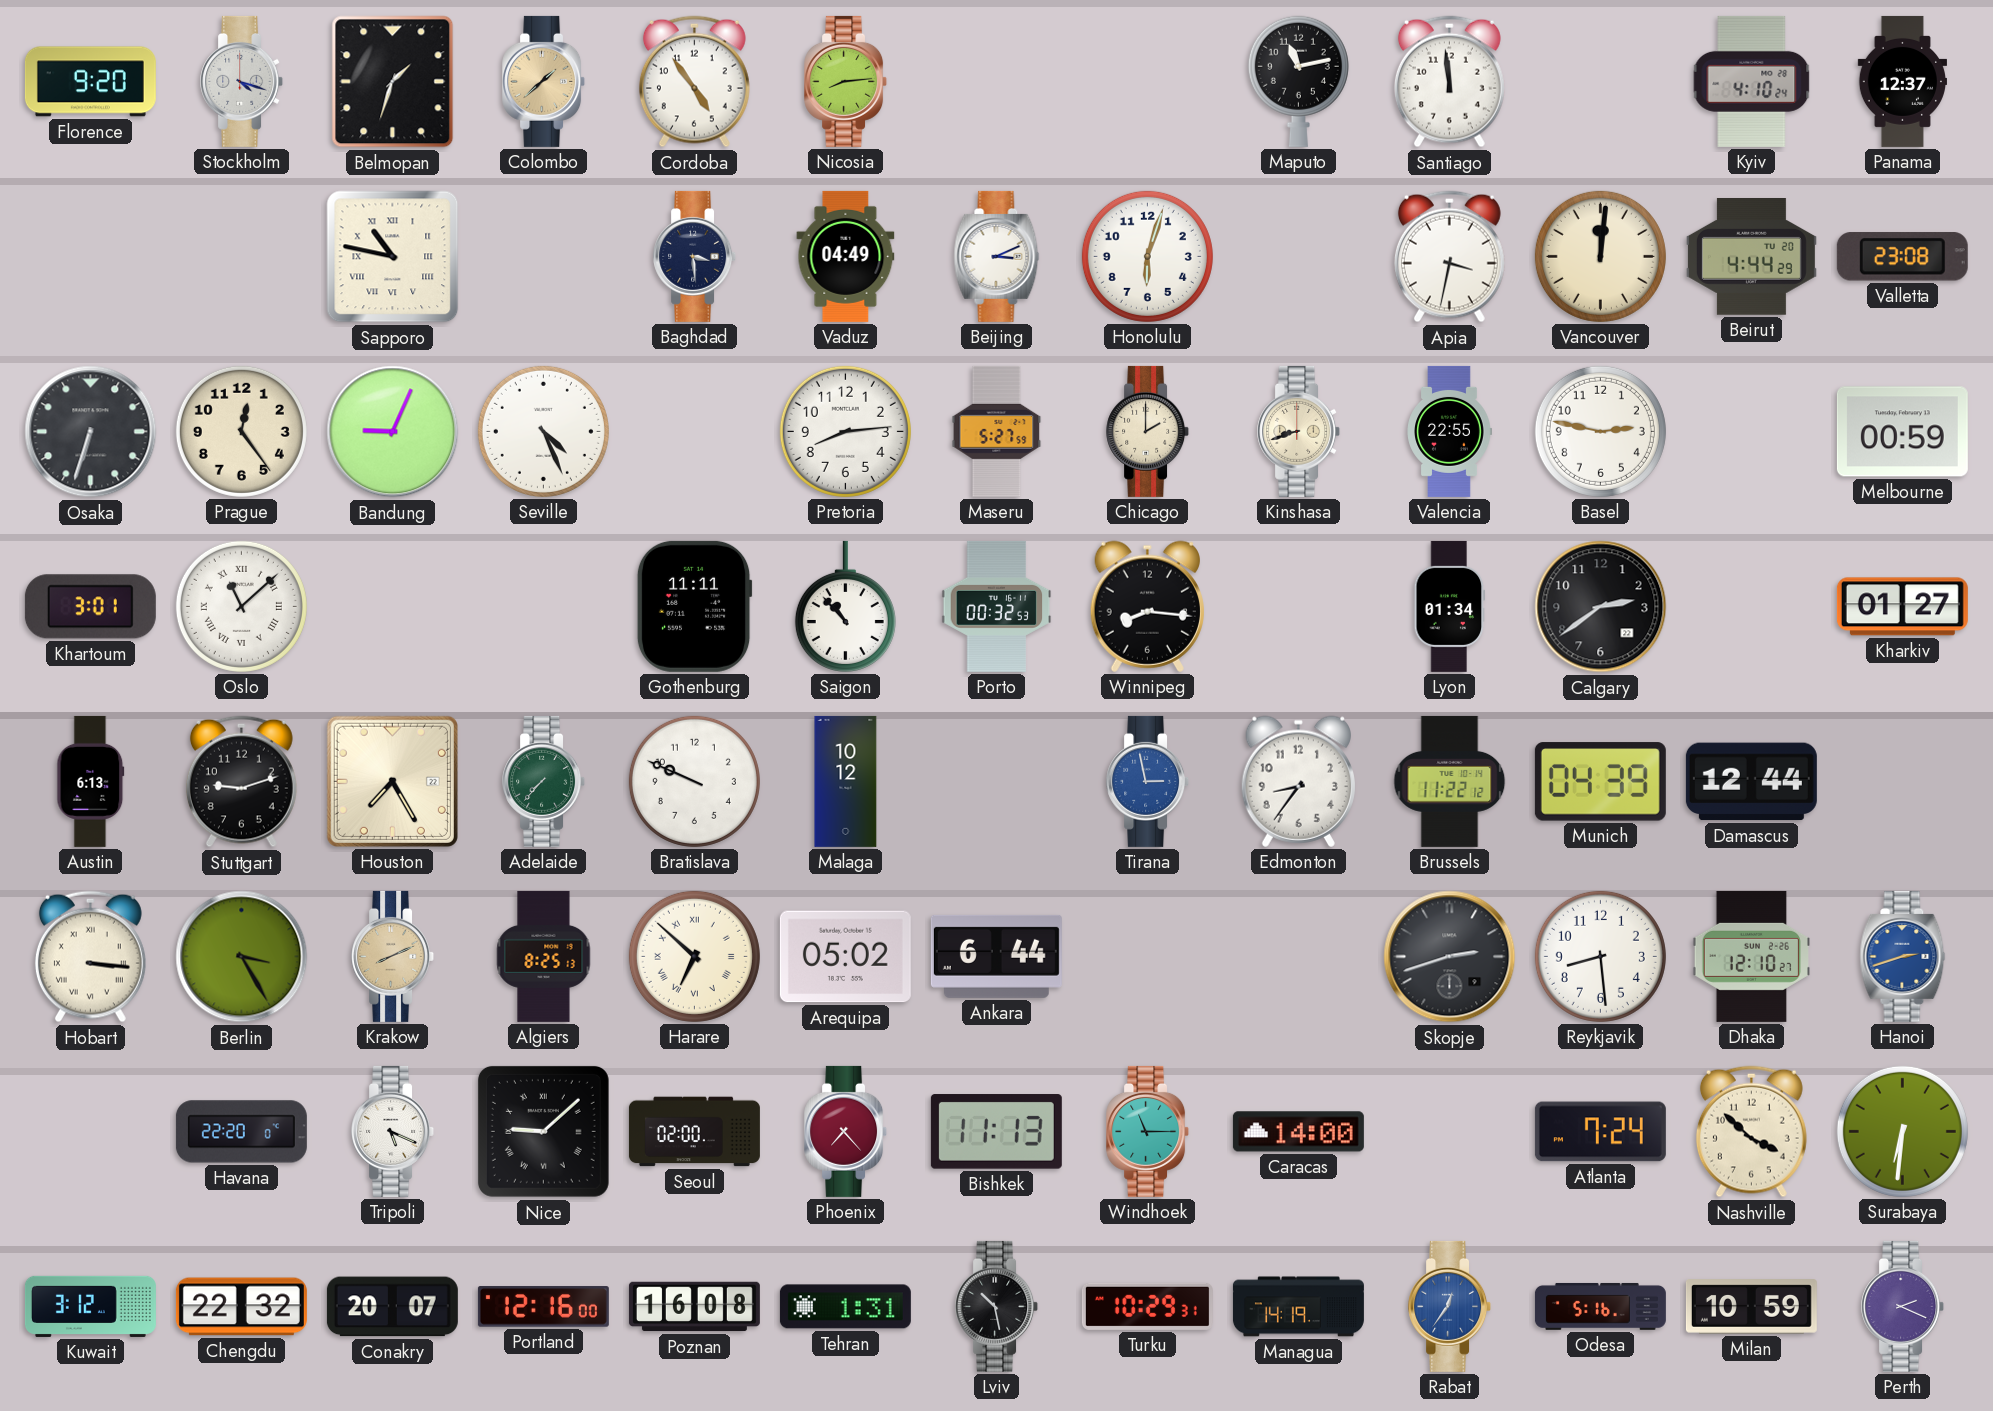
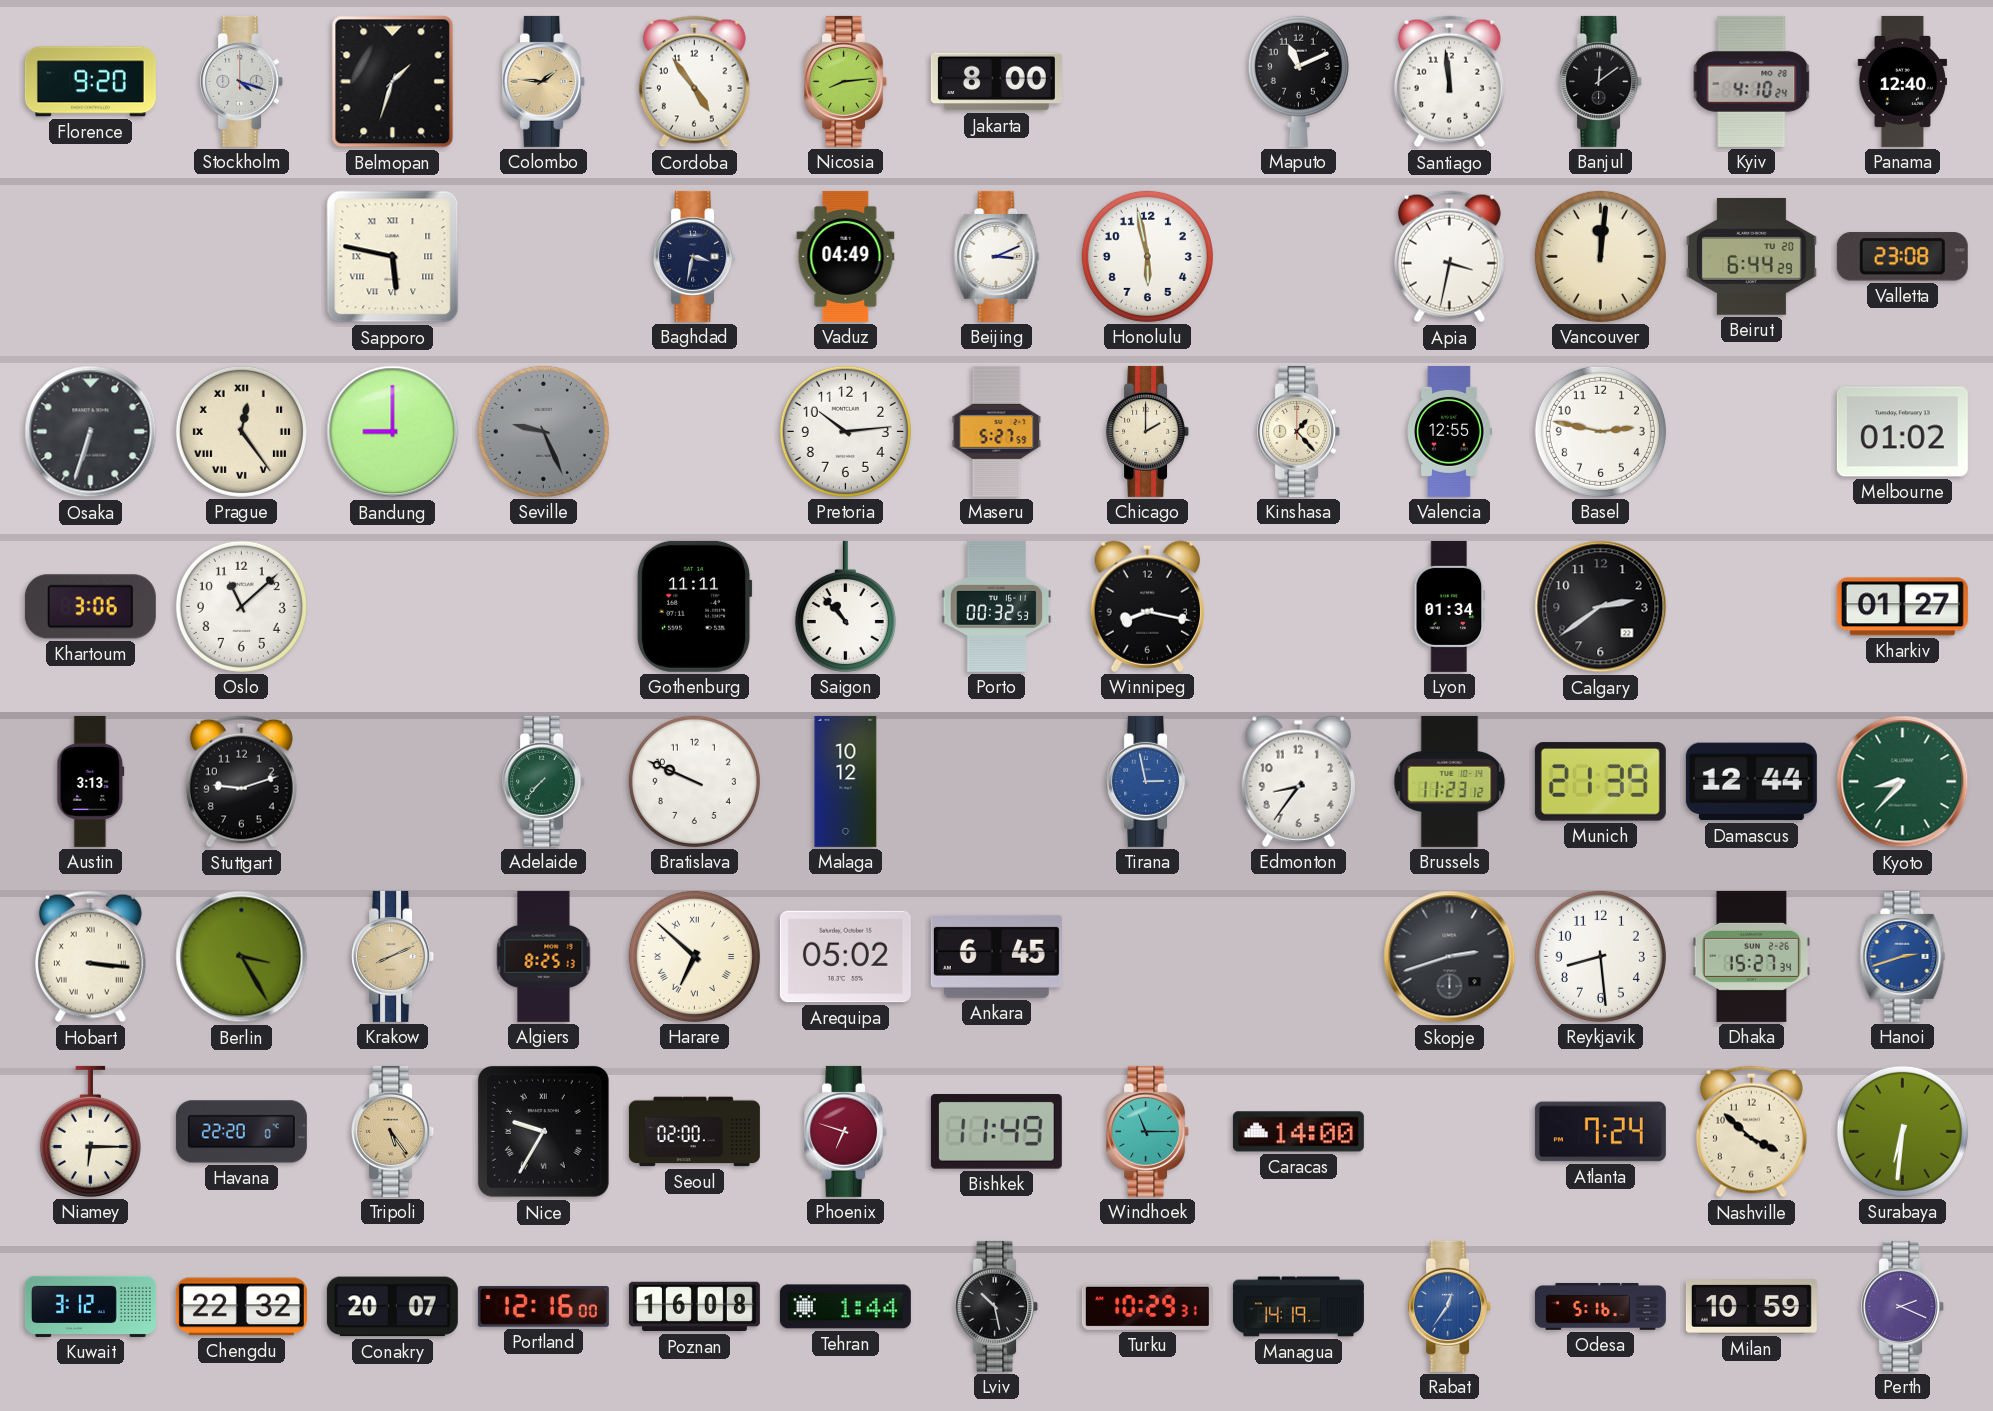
Colombo: 1:38 -> 1:46 (544, 81)
Jakarta: none -> 8:00 (996, 82)
Maputo: 11:13 -> 11:11 (1298, 81)
Banjul: none -> 12:09 (1601, 81)
Panama: 12:37 -> 12:40 (1902, 81)
Sapporo: 10:47 -> 5:47 (393, 257)
Baghdad: 3:29 -> 3:32 (695, 256)
Honolulu: 6:03 -> 5:58 (1147, 256)
Beirut: 4:44 -> 6:44 (1751, 257)
Prague numerals: Arabic -> Roman (241, 431)
Bandung: 9:04 -> 9:00 (393, 432)
Seville: 4:26 -> 9:26 (543, 431)
Seville dial: white -> grey (543, 431)
Pretoria: 8:14 -> 10:14 (845, 431)
Kinshasa: 8:42 -> 1:23 (1299, 431)
Valencia: 22:55 -> 12:55 (1449, 431)
Melbourne: 00:59 -> 01:02 (1902, 432)
Khartoum: 3:01 -> 3:06 (90, 607)
Oslo numerals: Roman -> Arabic (241, 606)
Winnipeg: 8:16 -> 8:17 (1147, 606)
Austin: 6:13 -> 3:13 (91, 781)
Houston: 7:25 -> none (392, 781)
Brussels: 11:22 -> 11:23 (1450, 781)
Munich: 04:39 -> 21:39 (1600, 782)
Kyoto: none -> 8:37 (1903, 782)
Ankara: 6:44 -> 6:45 (996, 956)
Dhaka: 12:10 -> 15:27 (1751, 956)
Niamey: none -> 6:15 (90, 1131)
Tripoli: 5:19 -> 5:24 (393, 1131)
Tripoli dial: white -> champagne (393, 1131)
Nice: 9:08 -> 9:35 (543, 1131)
Phoenix: 7:23 -> 6:48 (846, 1131)
Bishkek: 11:13 -> 11:49 (996, 1132)
Tehran: 1:31 -> 1:44 (845, 1307)
